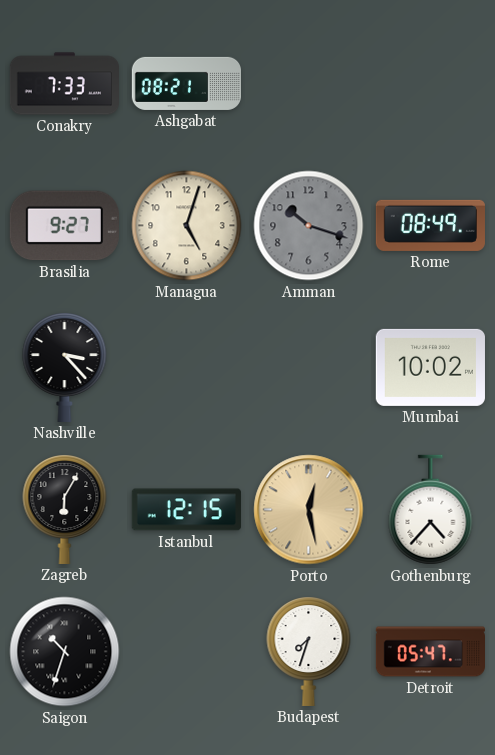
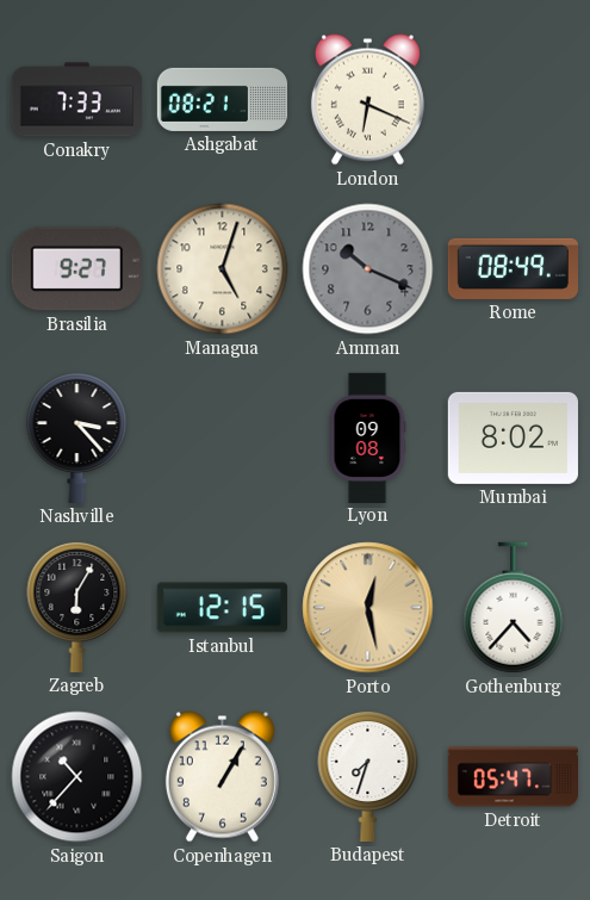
London: none -> 6:19 (367, 100)
Amman: 10:18 -> 10:19 (368, 269)
Lyon: none -> 09:08 (367, 437)
Mumbai: 10:02 -> 8:02 (513, 437)
Saigon: 10:33 -> 10:37 (77, 777)
Copenhagen: none -> 1:05 (222, 777)
